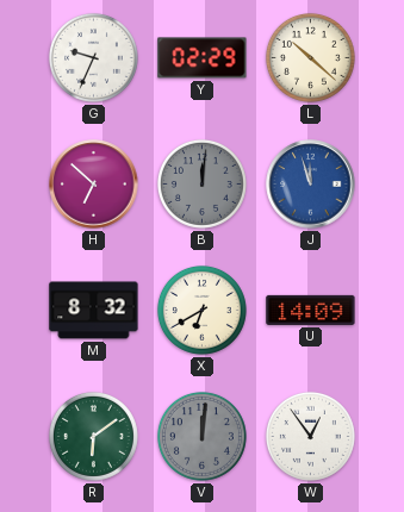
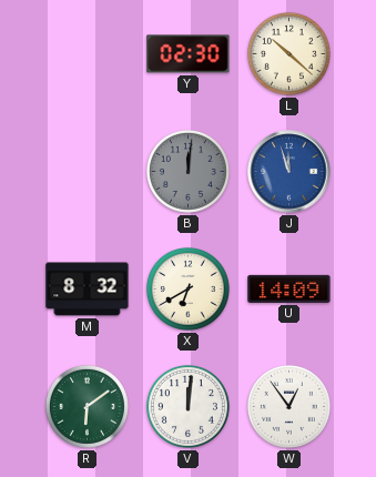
G: 9:34 -> none (93, 57)
Y: 02:29 -> 02:30 (189, 54)
H: 6:52 -> none (94, 185)
V dial: grey -> white (187, 406)
